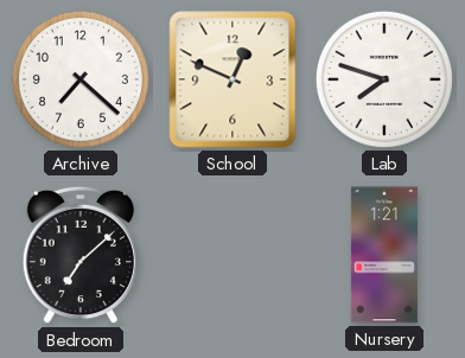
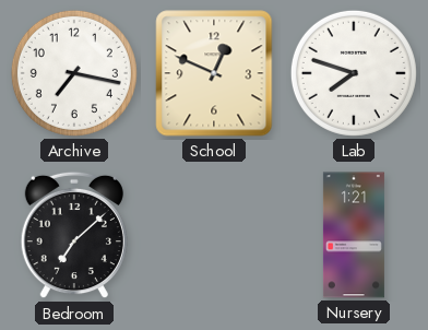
Archive: 7:22 -> 7:17 (74, 73)
